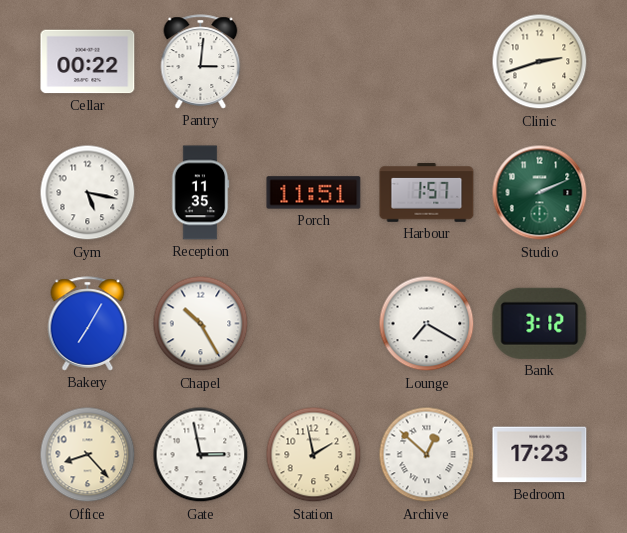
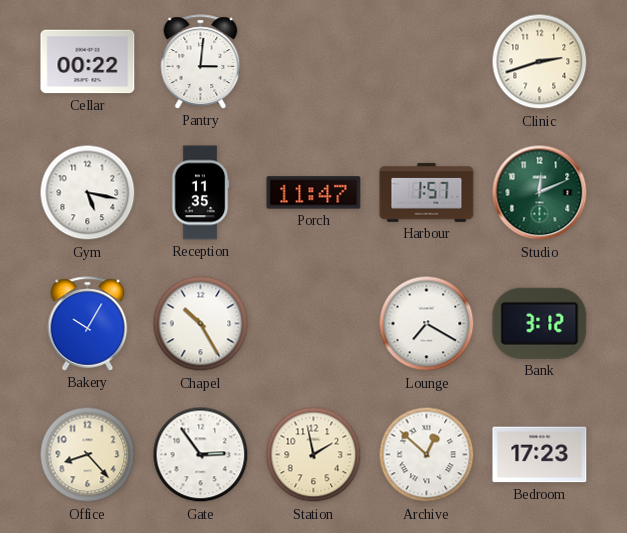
Porch: 11:51 -> 11:47 (314, 193)
Studio: 2:11 -> 12:11 (540, 193)
Bakery: 7:05 -> 10:05 (88, 324)
Gate: 2:58 -> 2:54 (201, 455)
